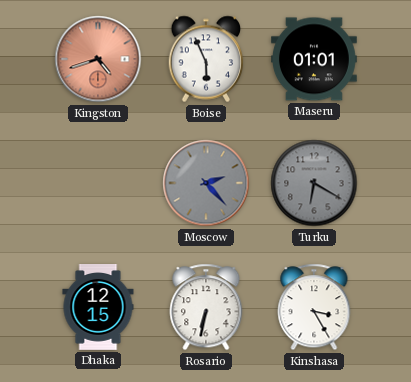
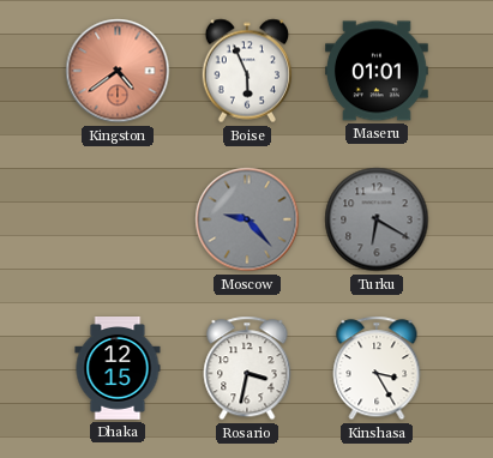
Kingston: 4:42 -> 4:39 (118, 71)
Moscow: 2:23 -> 9:23 (247, 219)
Rosario: 6:32 -> 3:32 (247, 368)
